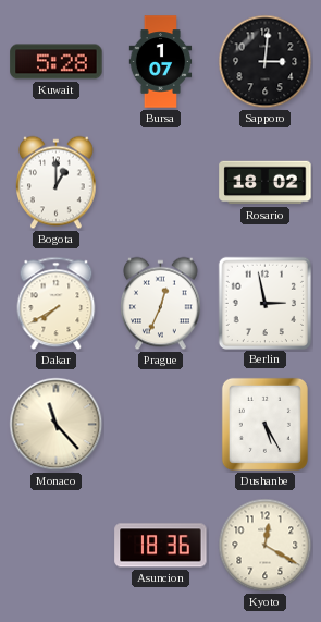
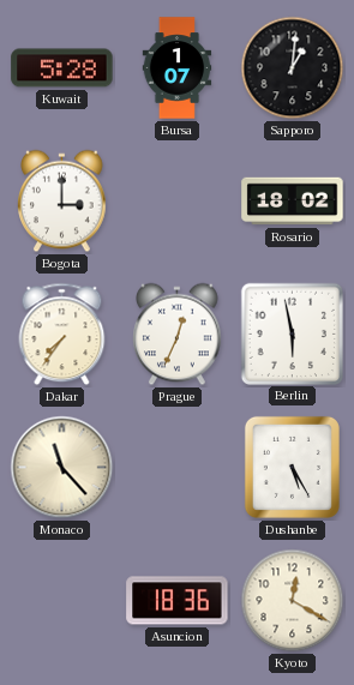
Sapporo: 3:01 -> 1:01 (293, 68)
Bogota: 1:00 -> 3:00 (62, 202)
Dakar: 7:40 -> 7:36 (62, 335)
Berlin: 2:58 -> 5:58 (292, 334)
